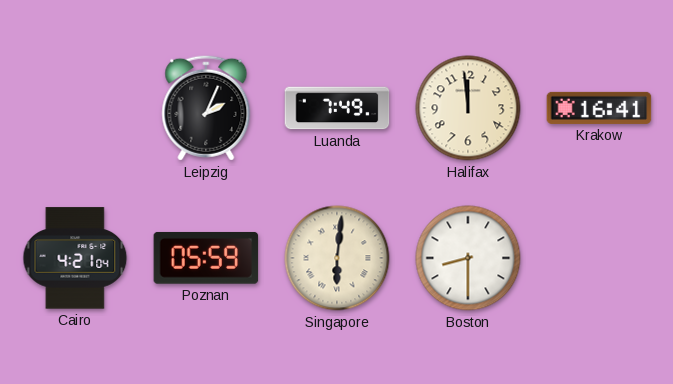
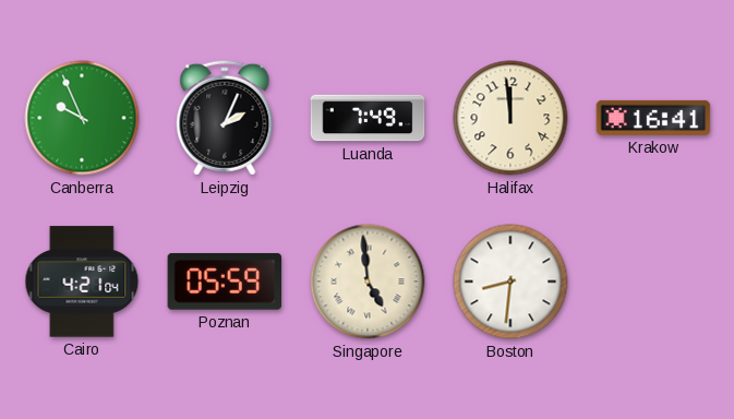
Canberra: none -> 9:56 (82, 118)
Singapore: 6:01 -> 4:59 (368, 282)
Boston: 8:30 -> 8:31 (510, 282)
